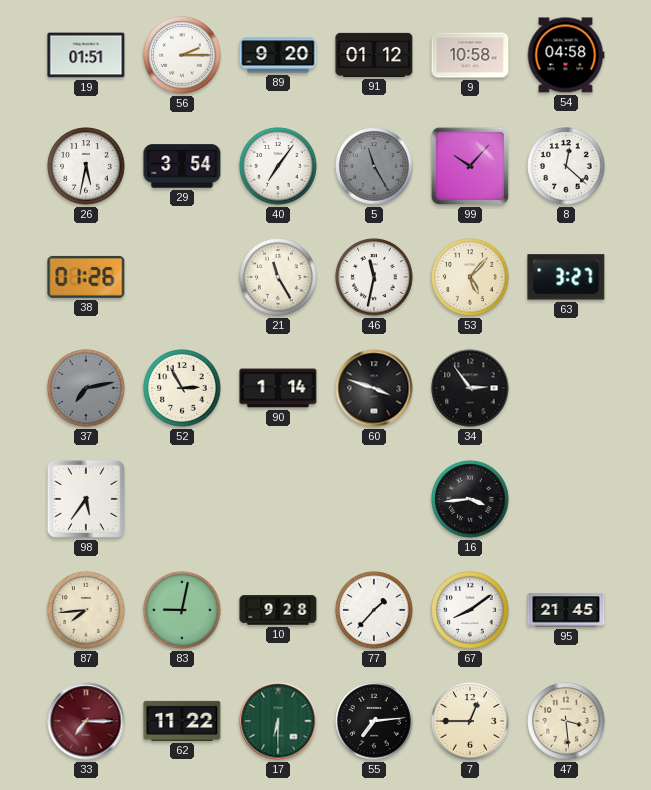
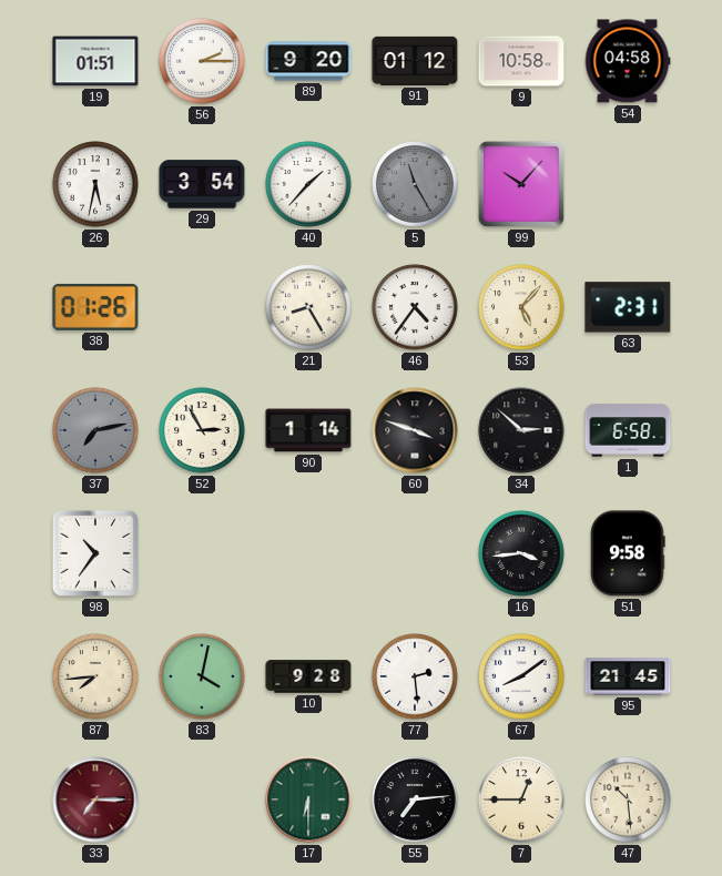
40: 7:06 -> 1:37 (308, 184)
8: 12:22 -> none (566, 166)
21: 11:25 -> 8:25 (308, 307)
46: 11:32 -> 4:36 (415, 307)
63: 3:27 -> 2:31 (628, 307)
34: 2:54 -> 2:52 (521, 430)
1: none -> 6:58 (628, 430)
98: 5:36 -> 10:36 (95, 553)
51: none -> 9:58 (628, 553)
83: 9:02 -> 4:02 (202, 676)
77: 1:37 -> 2:29 (415, 676)
62: 11:22 -> none (182, 721)
47: 3:29 -> 10:29 (628, 799)
